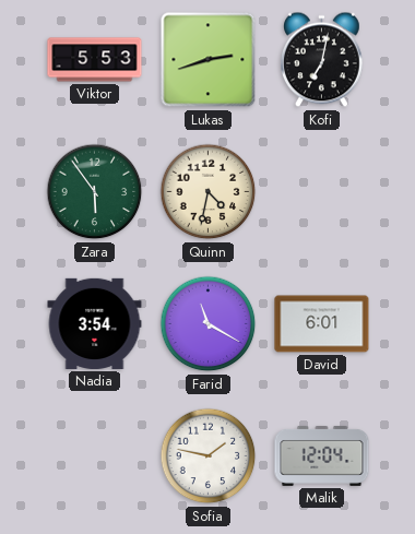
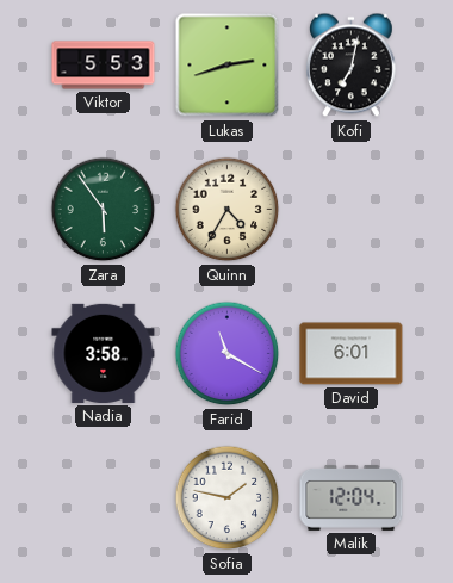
Quinn: 4:32 -> 4:35 (228, 210)
Nadia: 3:54 -> 3:58 (104, 353)
